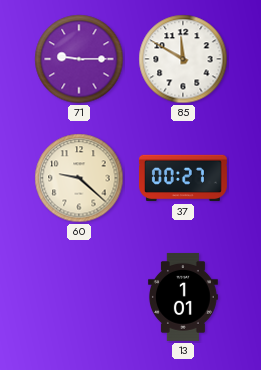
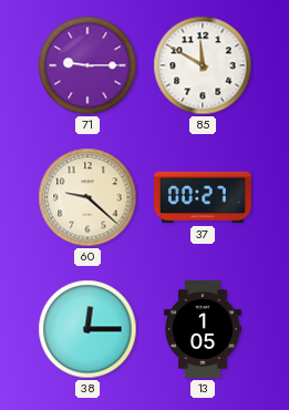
38: none -> 12:15 (87, 329)
13: 1:01 -> 1:05 (203, 329)
